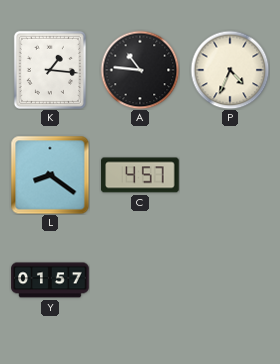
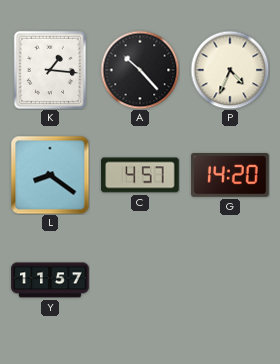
A: 10:46 -> 10:23 (140, 70)
G: none -> 14:20 (230, 175)
Y: 01:57 -> 11:57 (50, 280)
